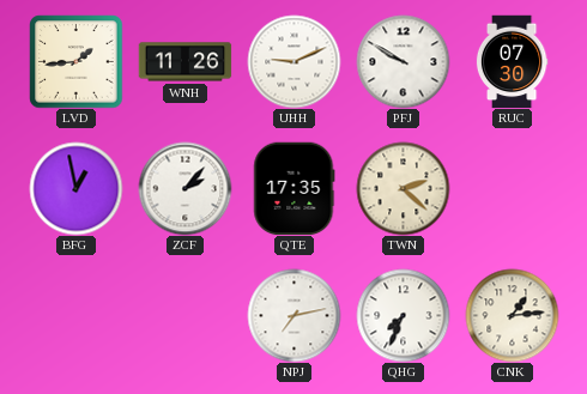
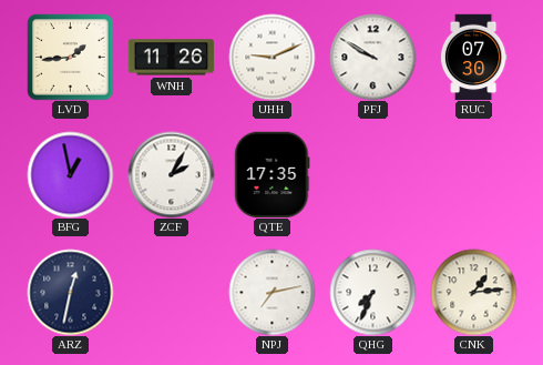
ZCF: 2:07 -> 2:05 (171, 174)
TWN: 2:22 -> none (403, 188)
ARZ: none -> 12:32 (70, 292)
